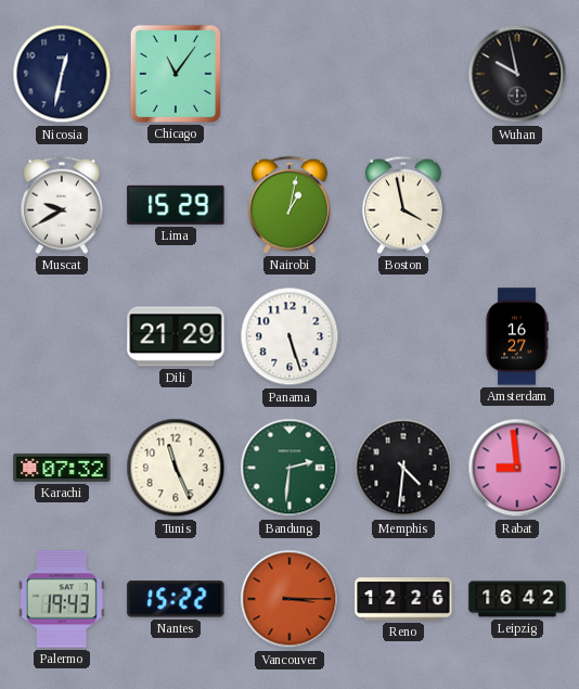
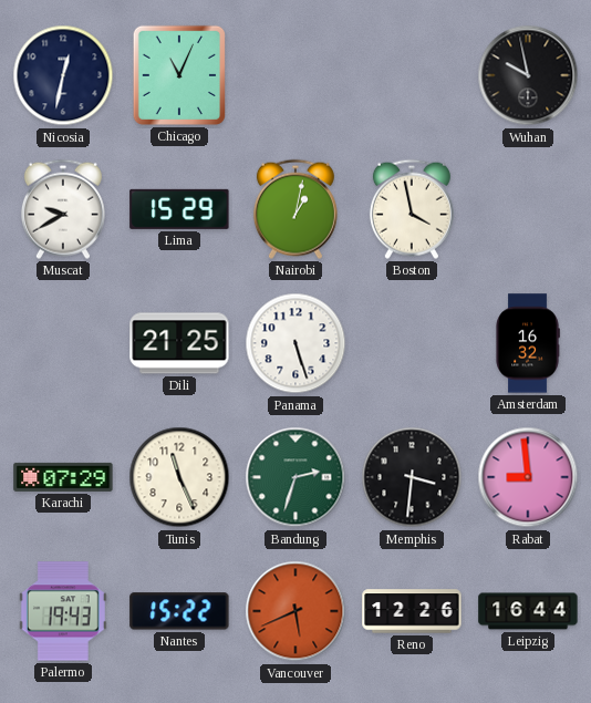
Chicago: 11:06 -> 11:04 (179, 75)
Dili: 21:29 -> 21:25 (179, 343)
Amsterdam: 16:27 -> 16:32 (528, 343)
Karachi: 07:32 -> 07:29 (63, 477)
Bandung: 2:31 -> 2:33 (295, 477)
Memphis: 4:31 -> 3:31 (412, 477)
Vancouver: 3:15 -> 5:41 (295, 611)
Leipzig: 16:42 -> 16:44 (528, 611)
